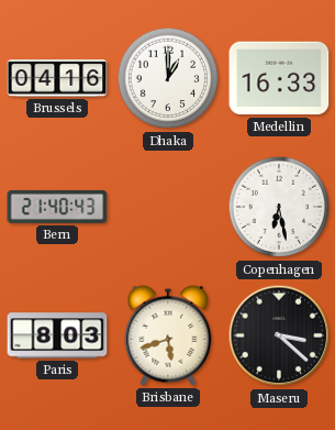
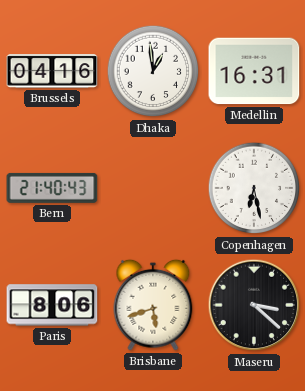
Dhaka: 1:00 -> 12:59 (153, 71)
Medellin: 16:33 -> 16:31 (254, 71)
Paris: 8:03 -> 8:06 (52, 305)
